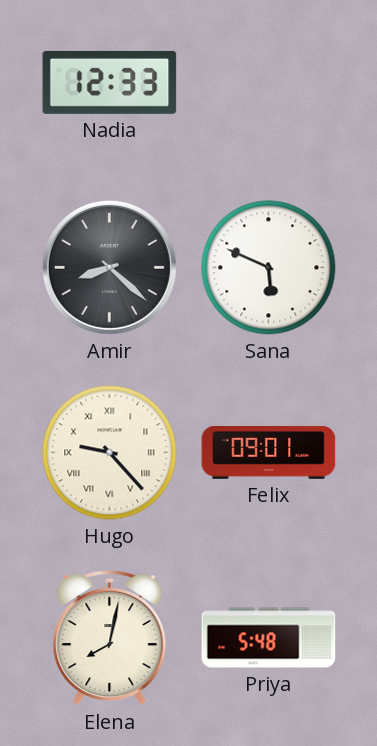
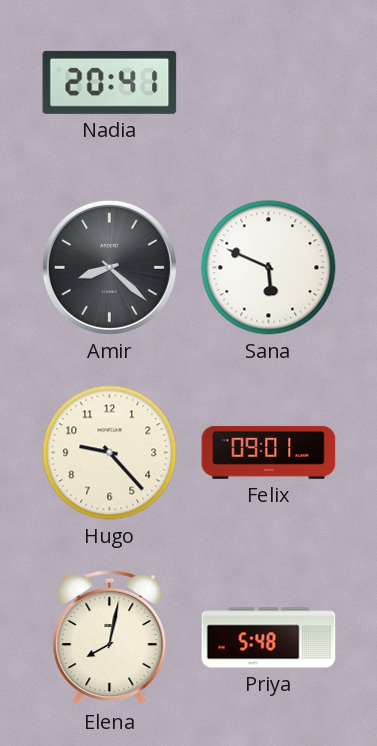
Nadia: 12:33 -> 20:41 (110, 82)
Hugo numerals: Roman -> Arabic (110, 453)
